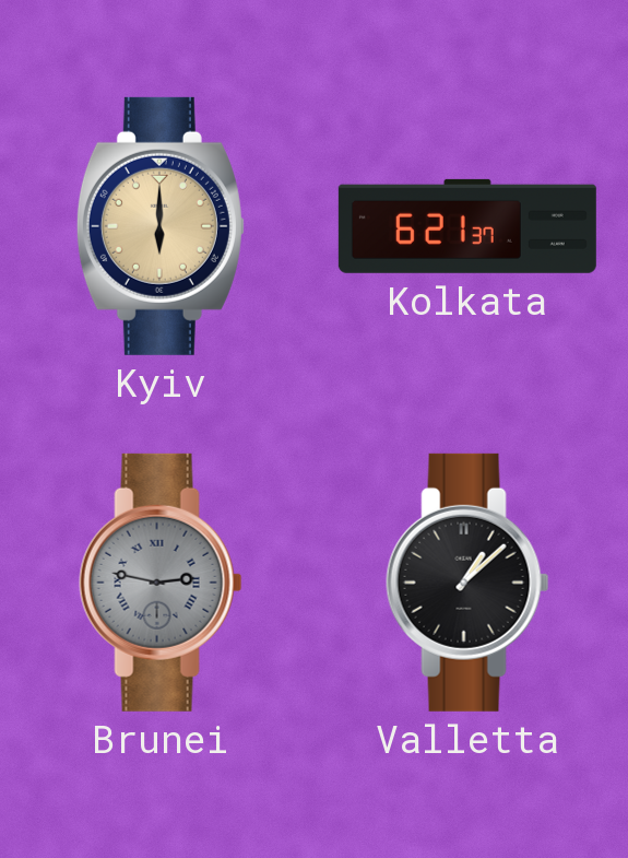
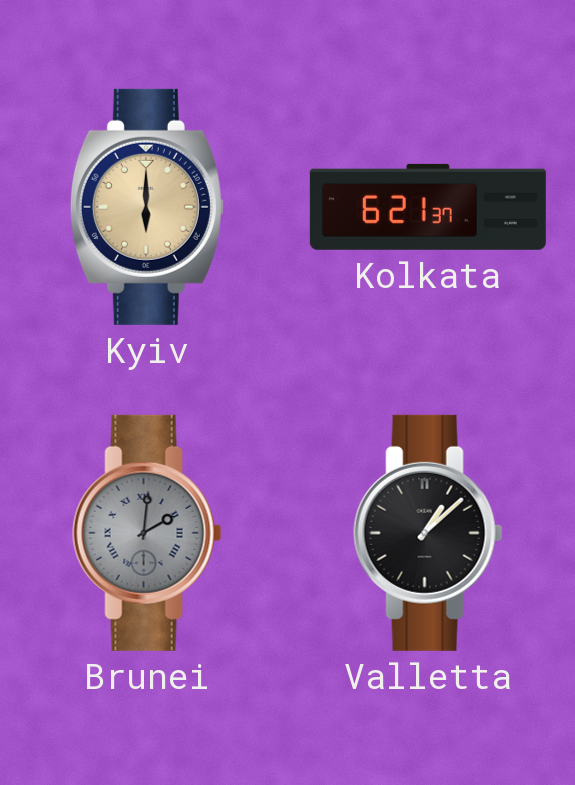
Brunei: 2:47 -> 2:01 (147, 533)
